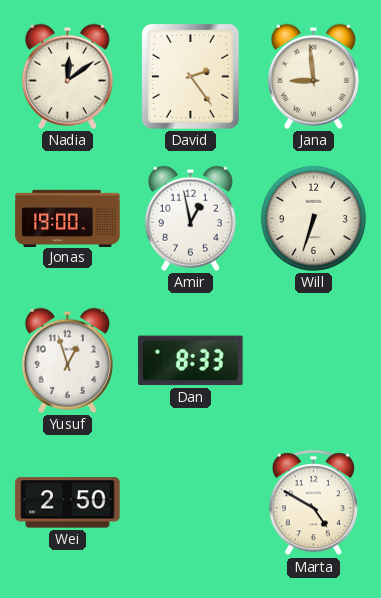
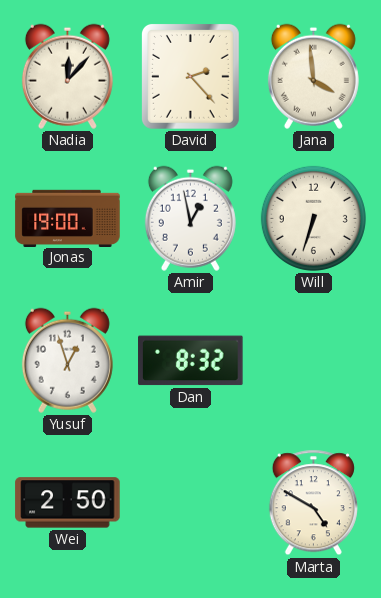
Nadia: 12:09 -> 12:07 (67, 76)
David: 2:24 -> 2:23 (190, 77)
Jana: 8:59 -> 3:59 (313, 76)
Dan: 8:33 -> 8:32 (191, 361)
